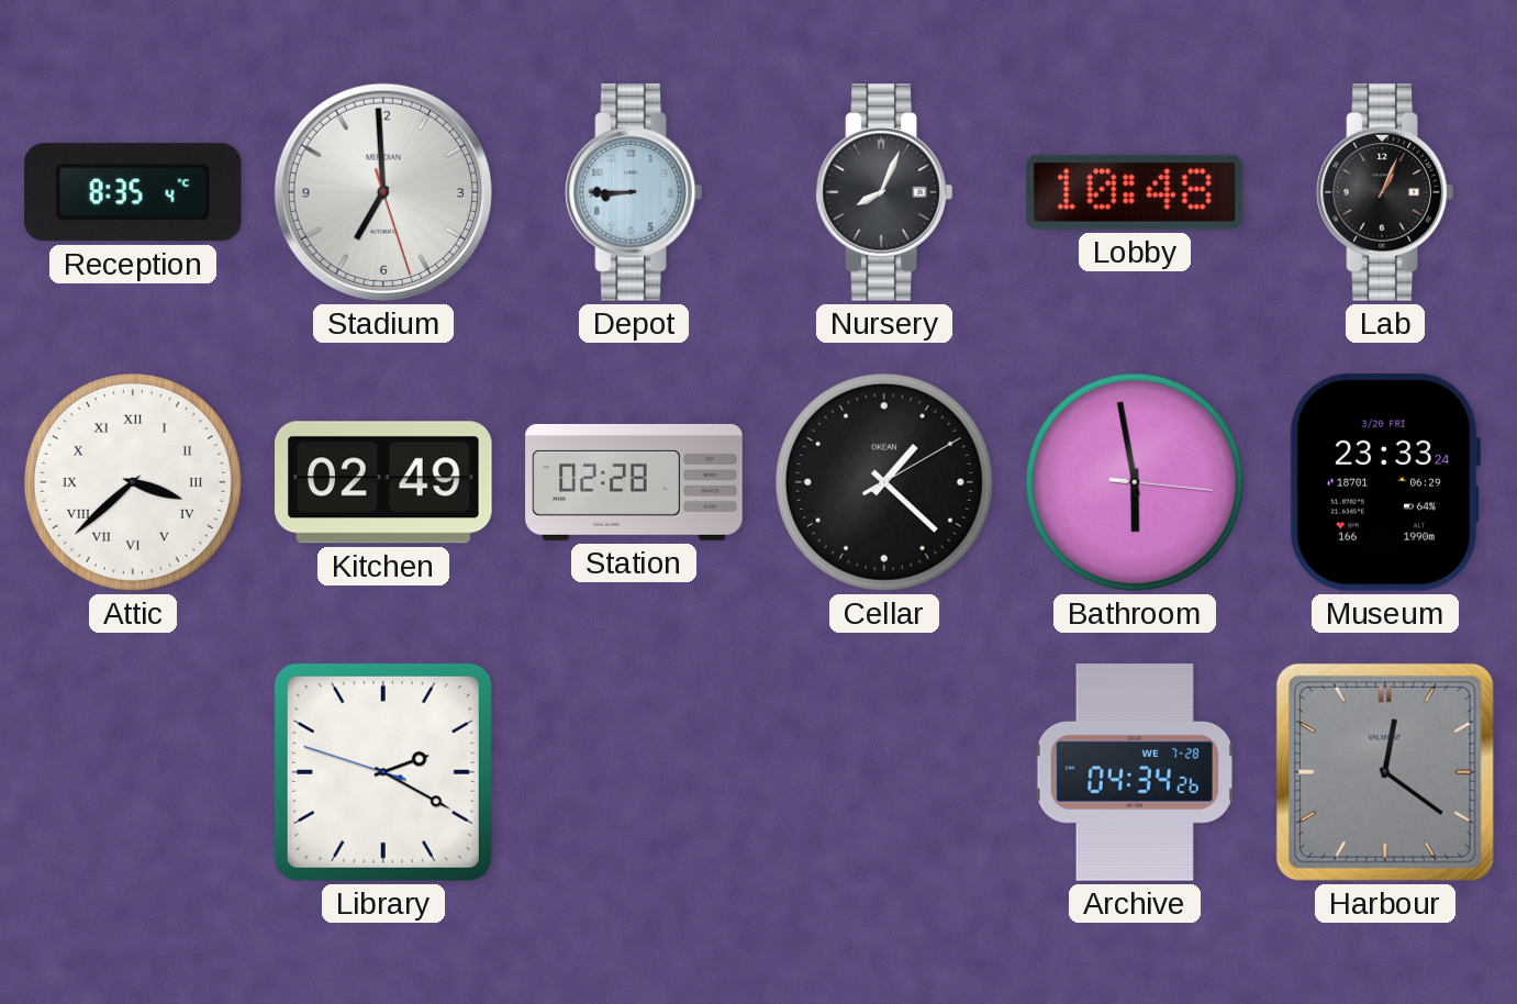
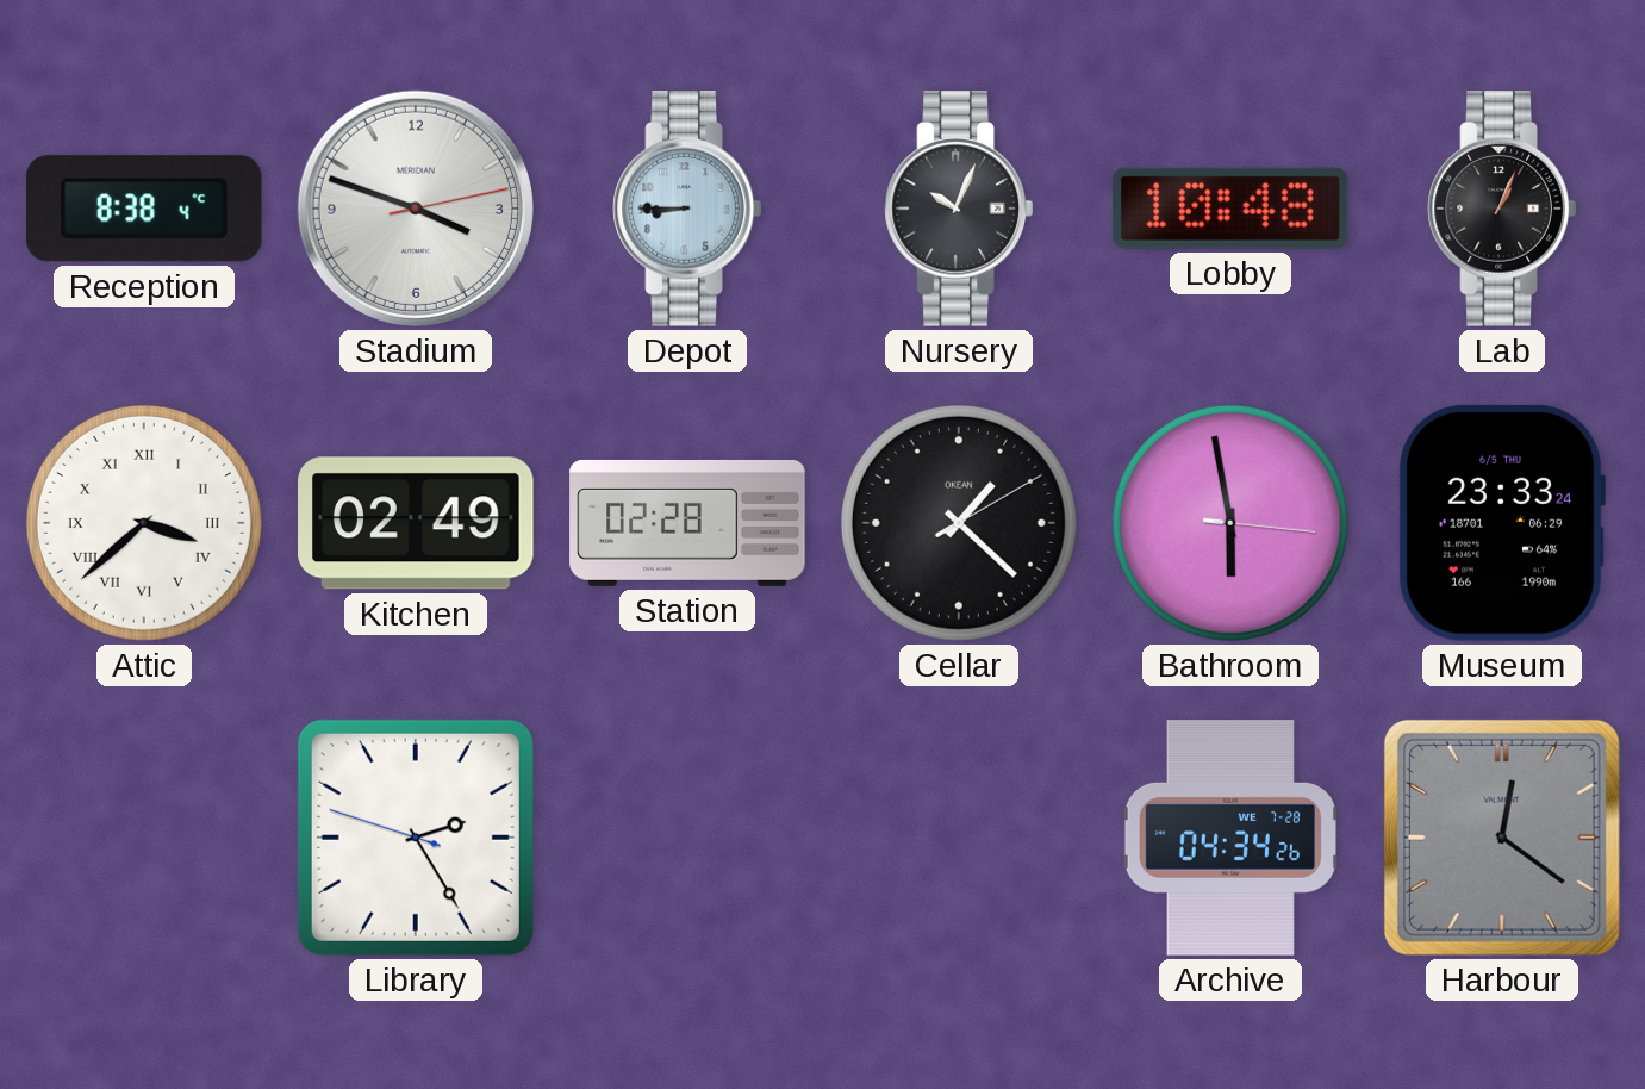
Reception: 8:35 -> 8:38 (144, 209)
Stadium: 6:59 -> 3:48 (416, 209)
Nursery: 8:04 -> 10:04 (959, 209)
Museum date: 3/20 FRI -> 6/5 THU (1501, 523)
Library: 2:19 -> 2:24 (416, 838)
